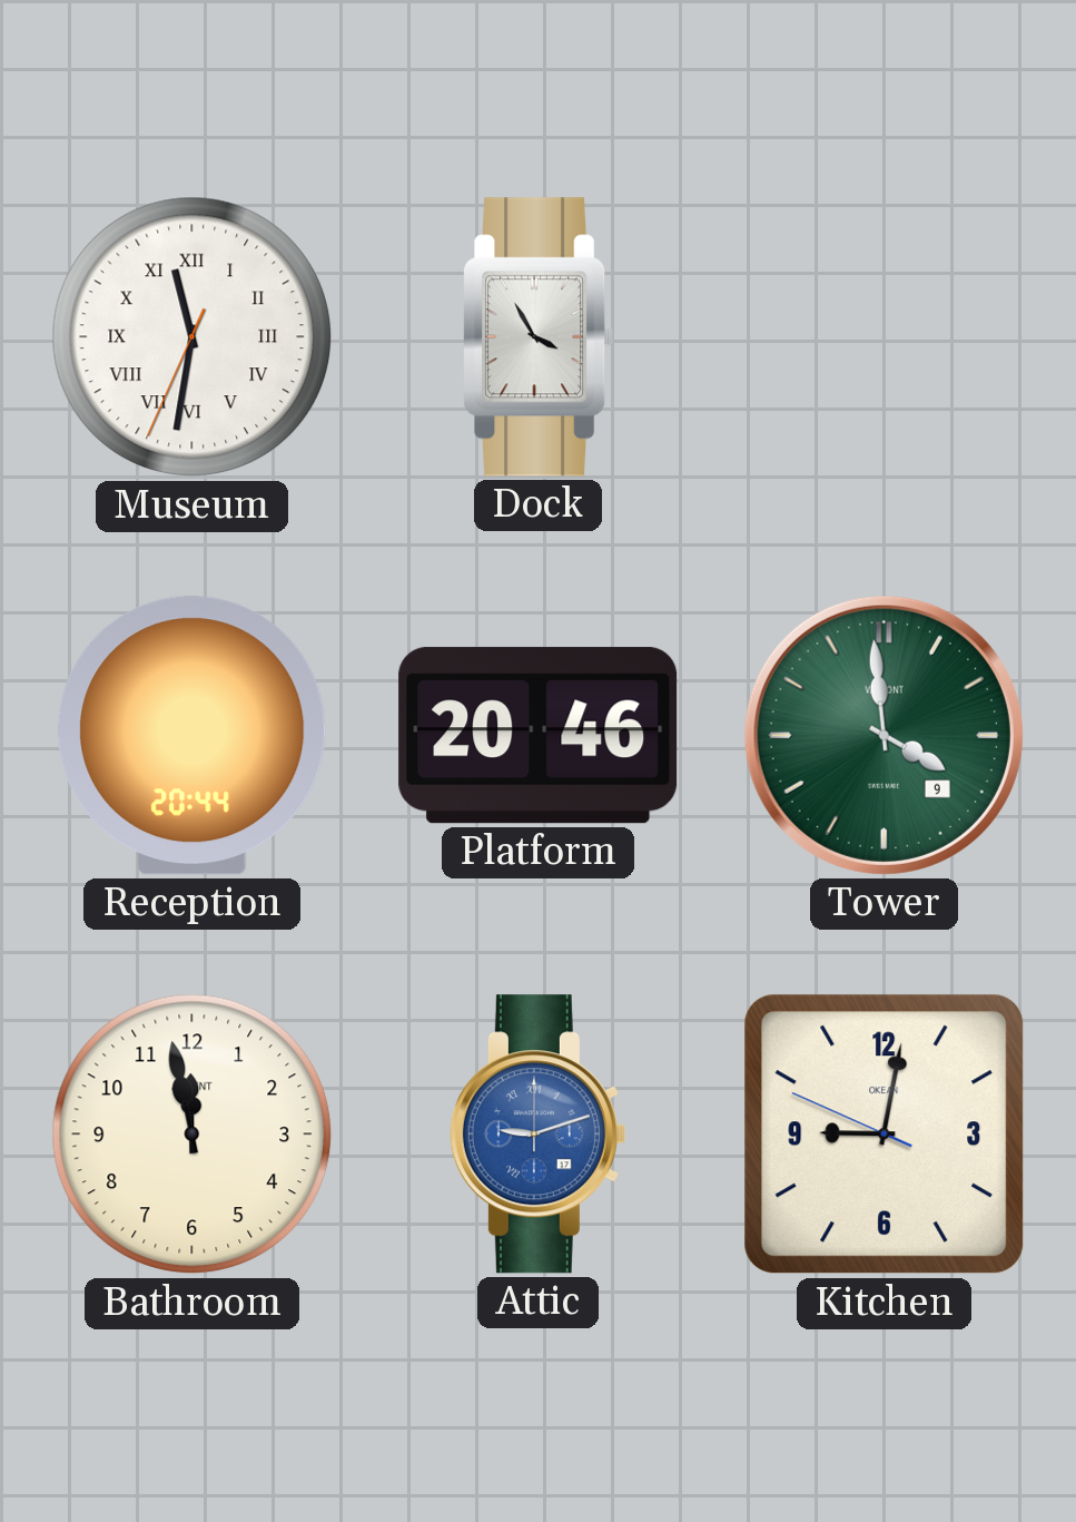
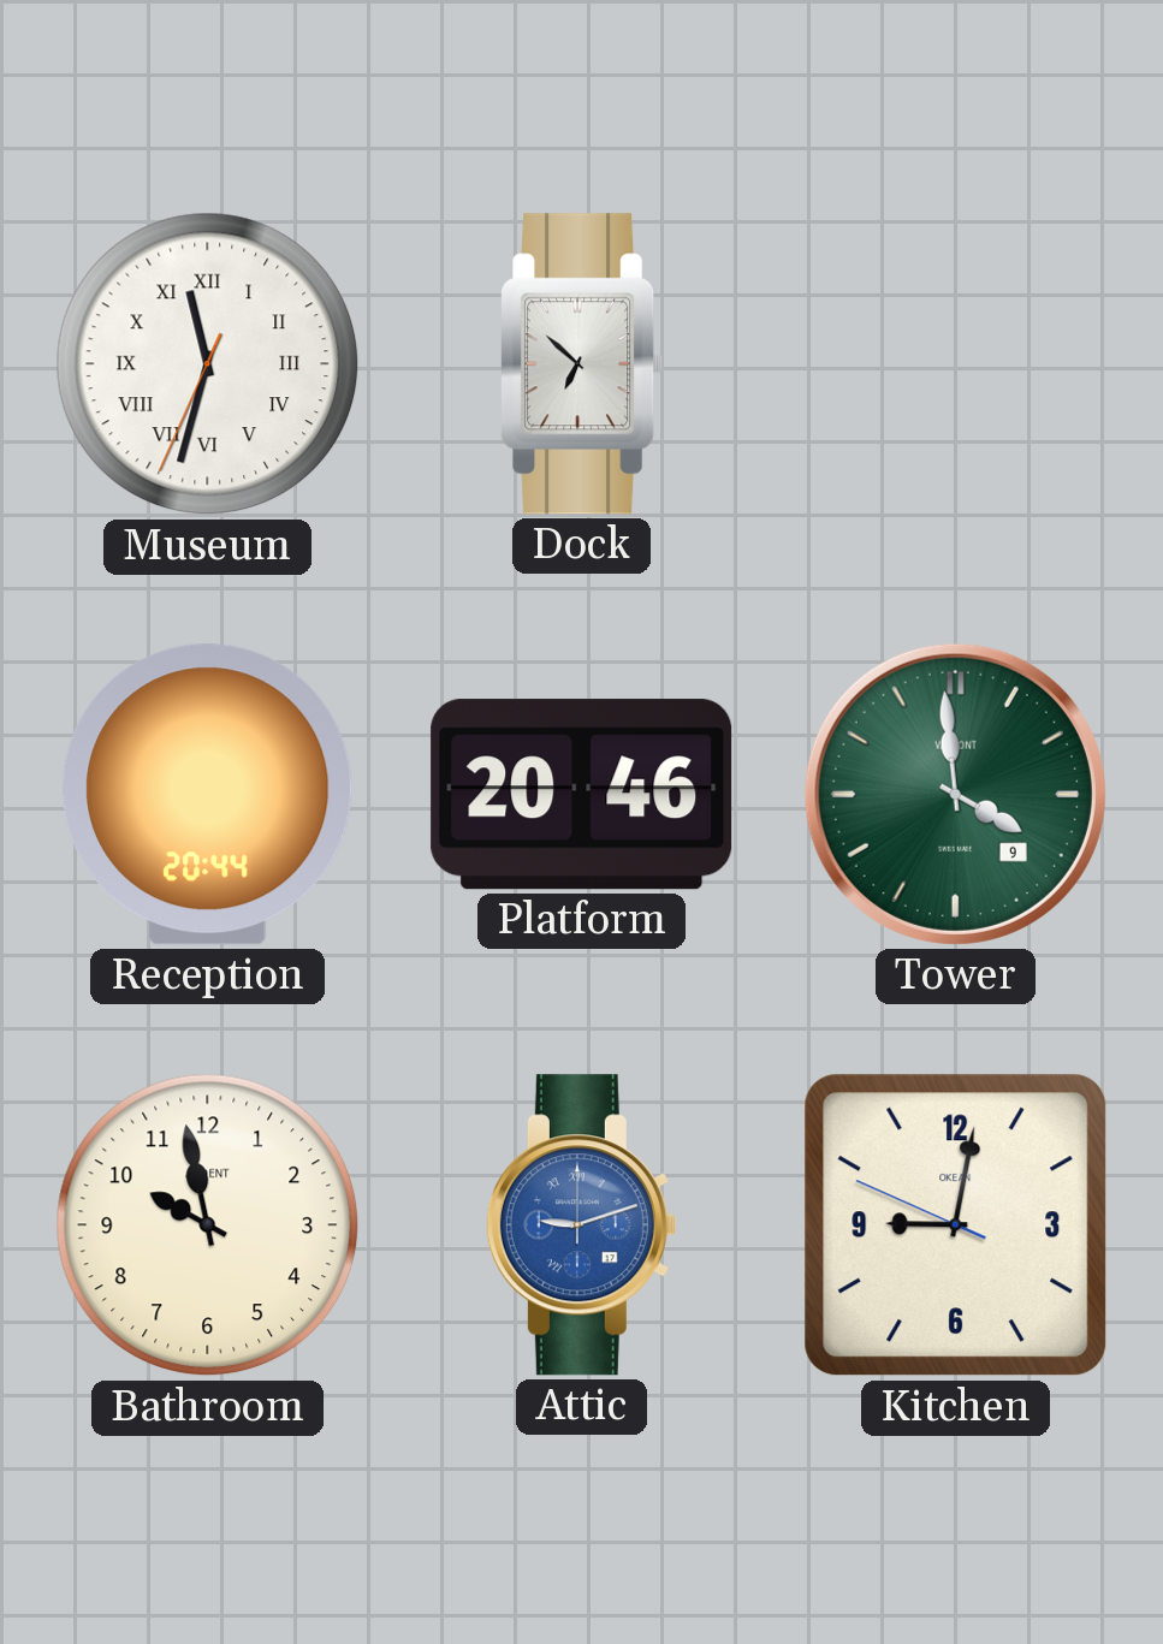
Museum: 11:31 -> 11:32 (208, 364)
Dock: 3:55 -> 6:52 (582, 364)
Bathroom: 11:58 -> 9:58 (208, 1225)
